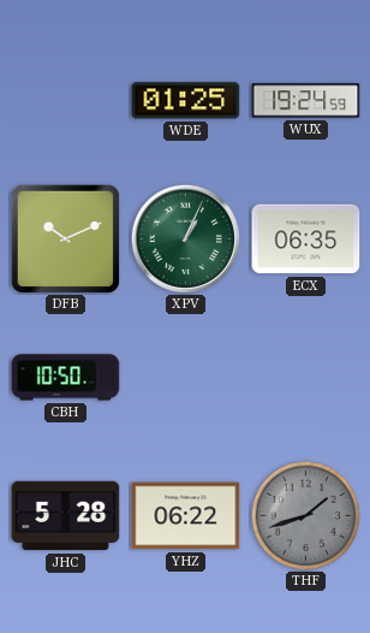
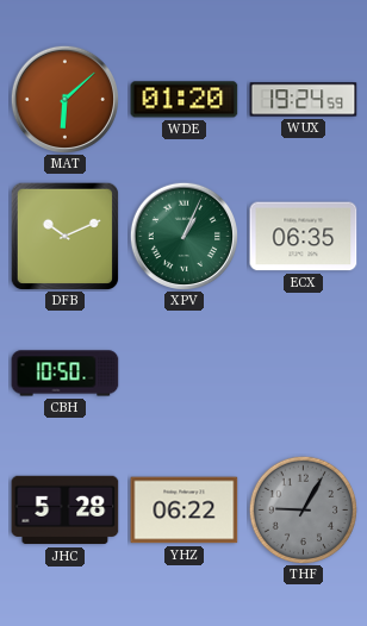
MAT: none -> 6:08 (64, 99)
WDE: 01:25 -> 01:20 (185, 100)
THF: 1:42 -> 9:05 (303, 509)
